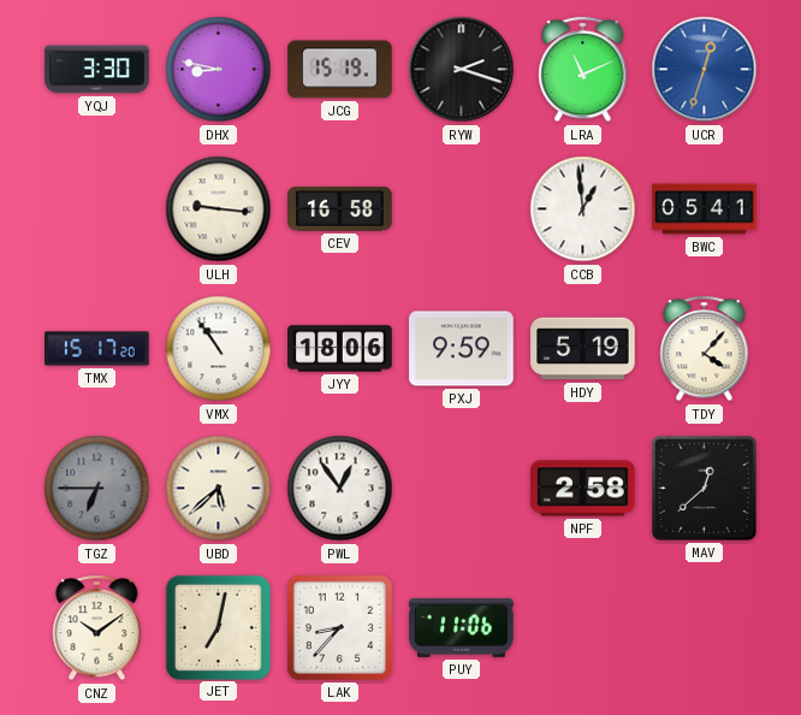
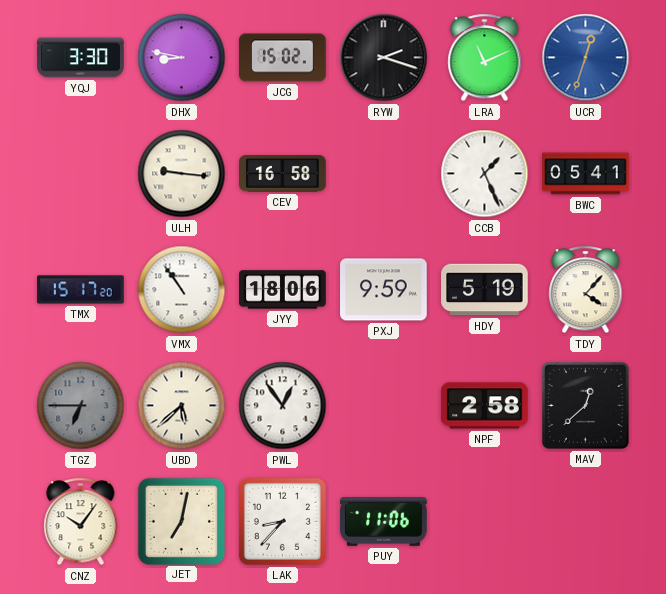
JCG: 15:19 -> 15:02 (283, 58)
CCB: 12:59 -> 1:26 (485, 174)
CNZ: 10:09 -> 10:06 (81, 522)
